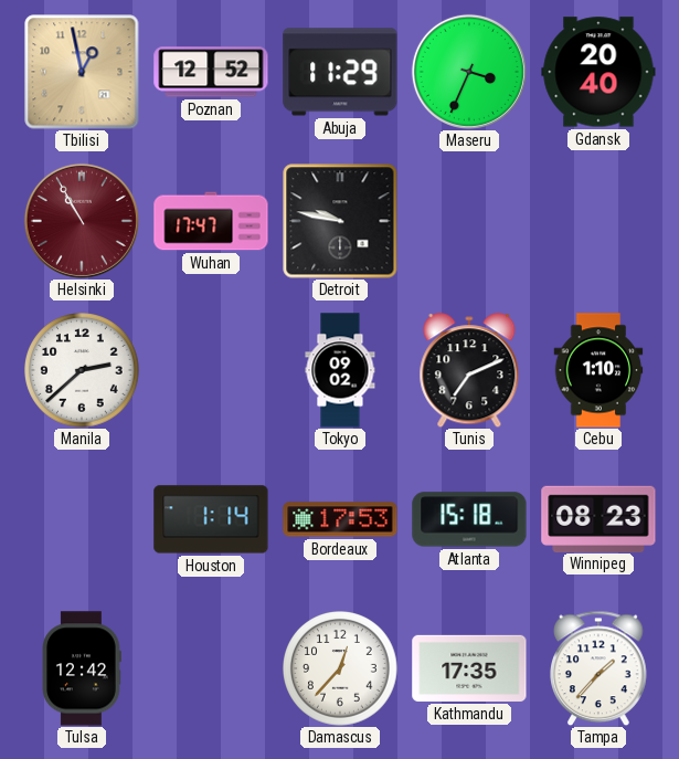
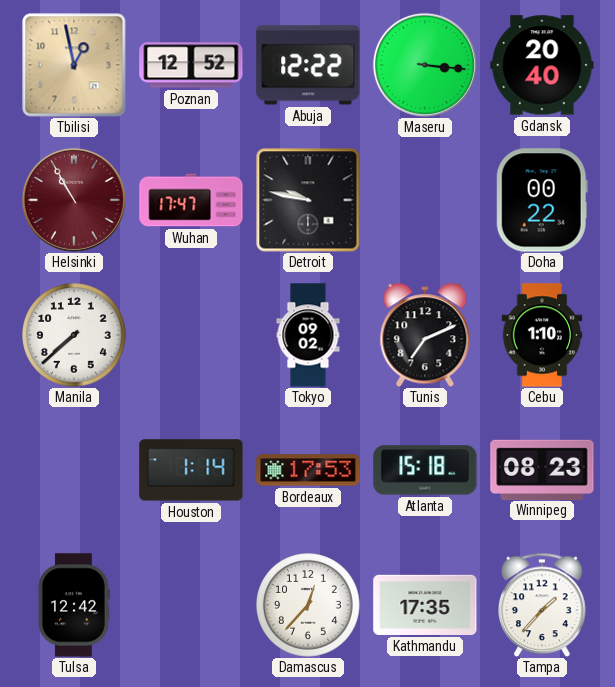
Abuja: 11:29 -> 12:22 (308, 65)
Maseru: 3:34 -> 3:16 (425, 65)
Doha: none -> 00:22 (542, 200)
Manila: 2:38 -> 7:38 (74, 336)
